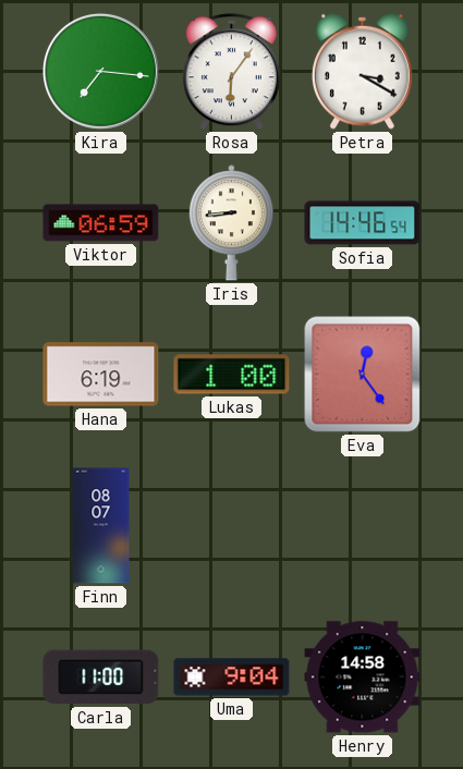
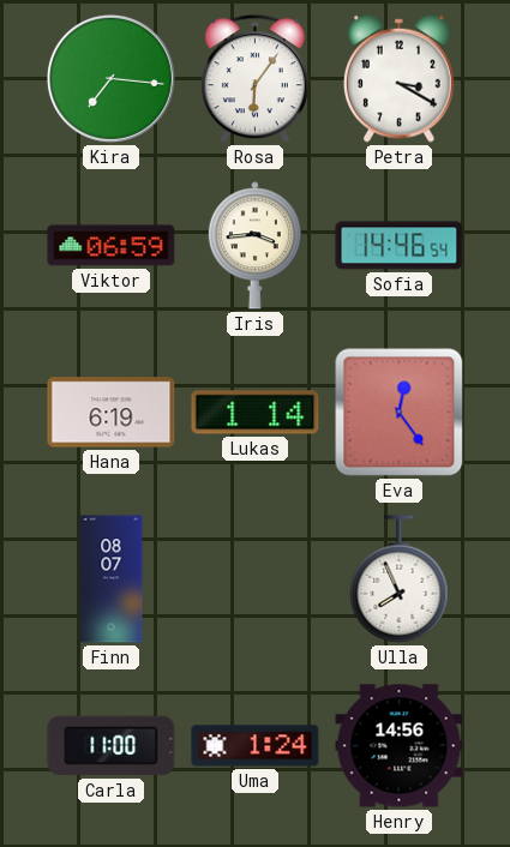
Iris: 8:44 -> 3:44 (254, 246)
Lukas: 1:00 -> 1:14 (256, 413)
Ulla: none -> 7:56 (400, 579)
Uma: 9:04 -> 1:24 (256, 746)
Henry: 14:58 -> 14:56 (400, 746)
